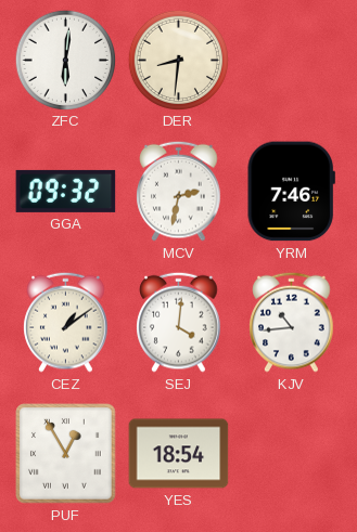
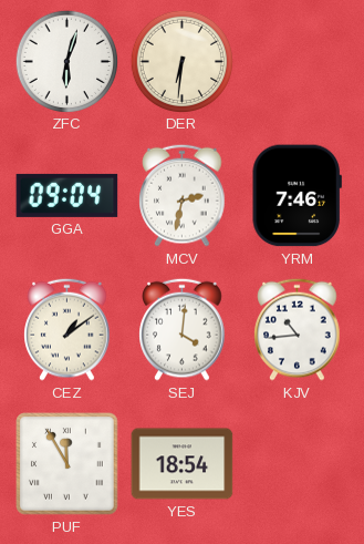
ZFC: 6:01 -> 6:03 (66, 61)
DER: 8:31 -> 6:31 (181, 61)
GGA: 09:32 -> 09:04 (67, 195)
PUF: 12:55 -> 11:55 (67, 464)
